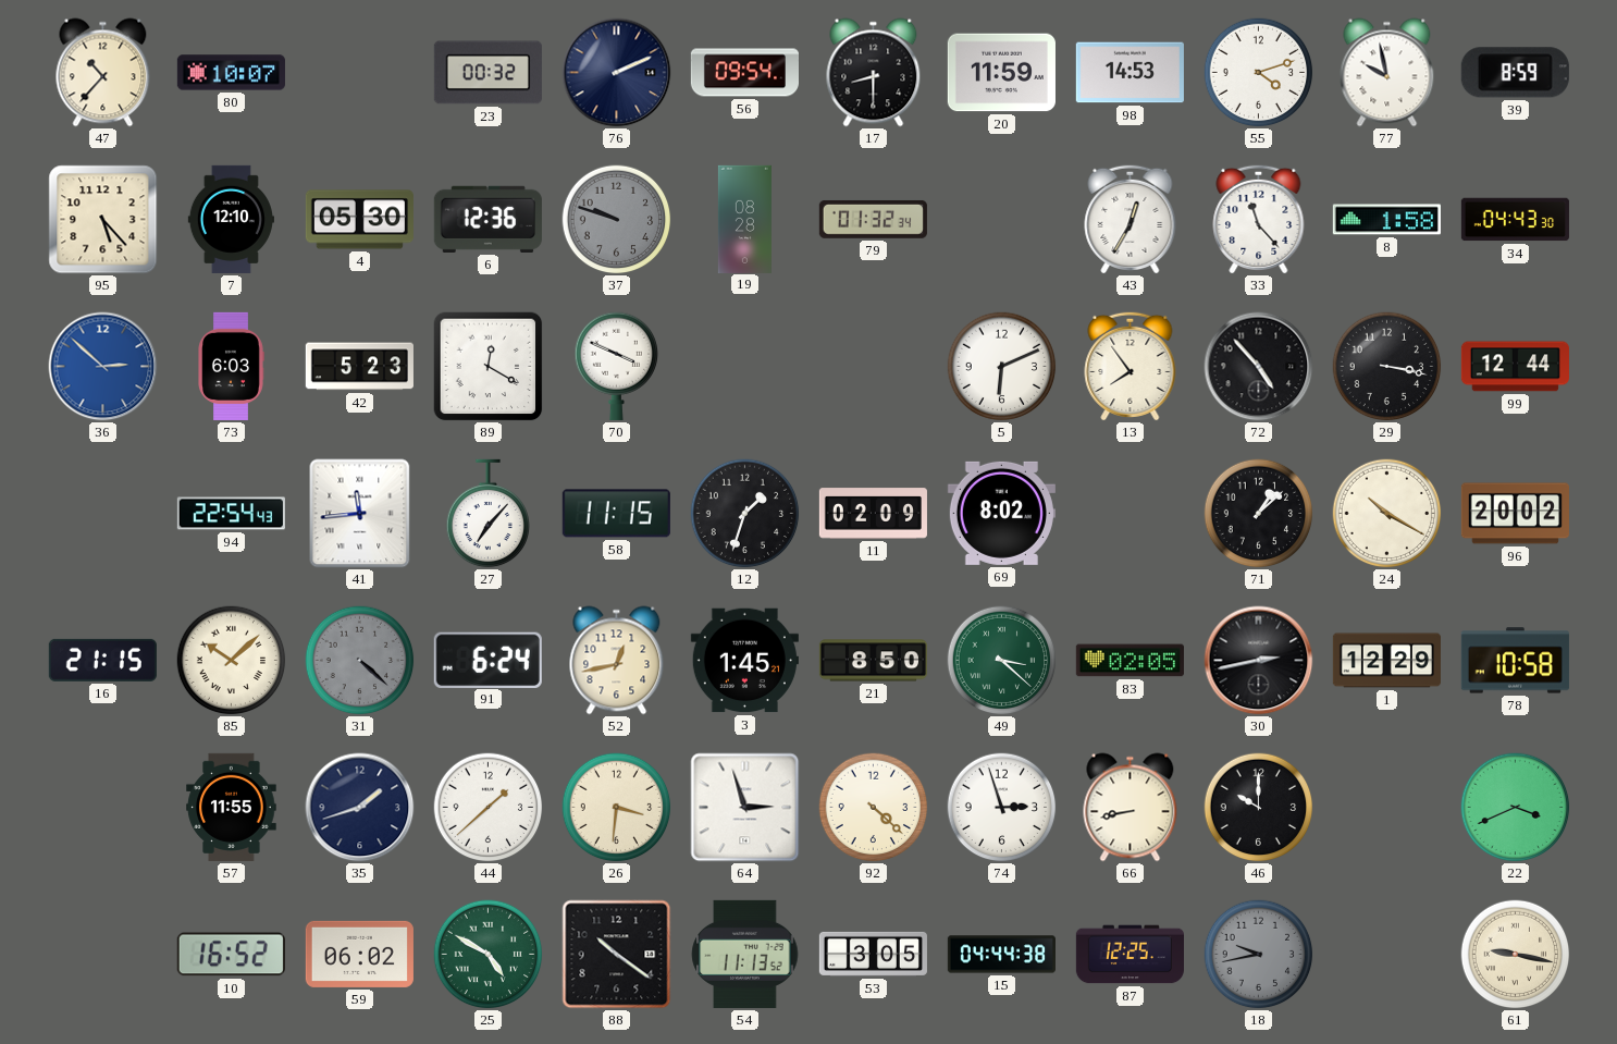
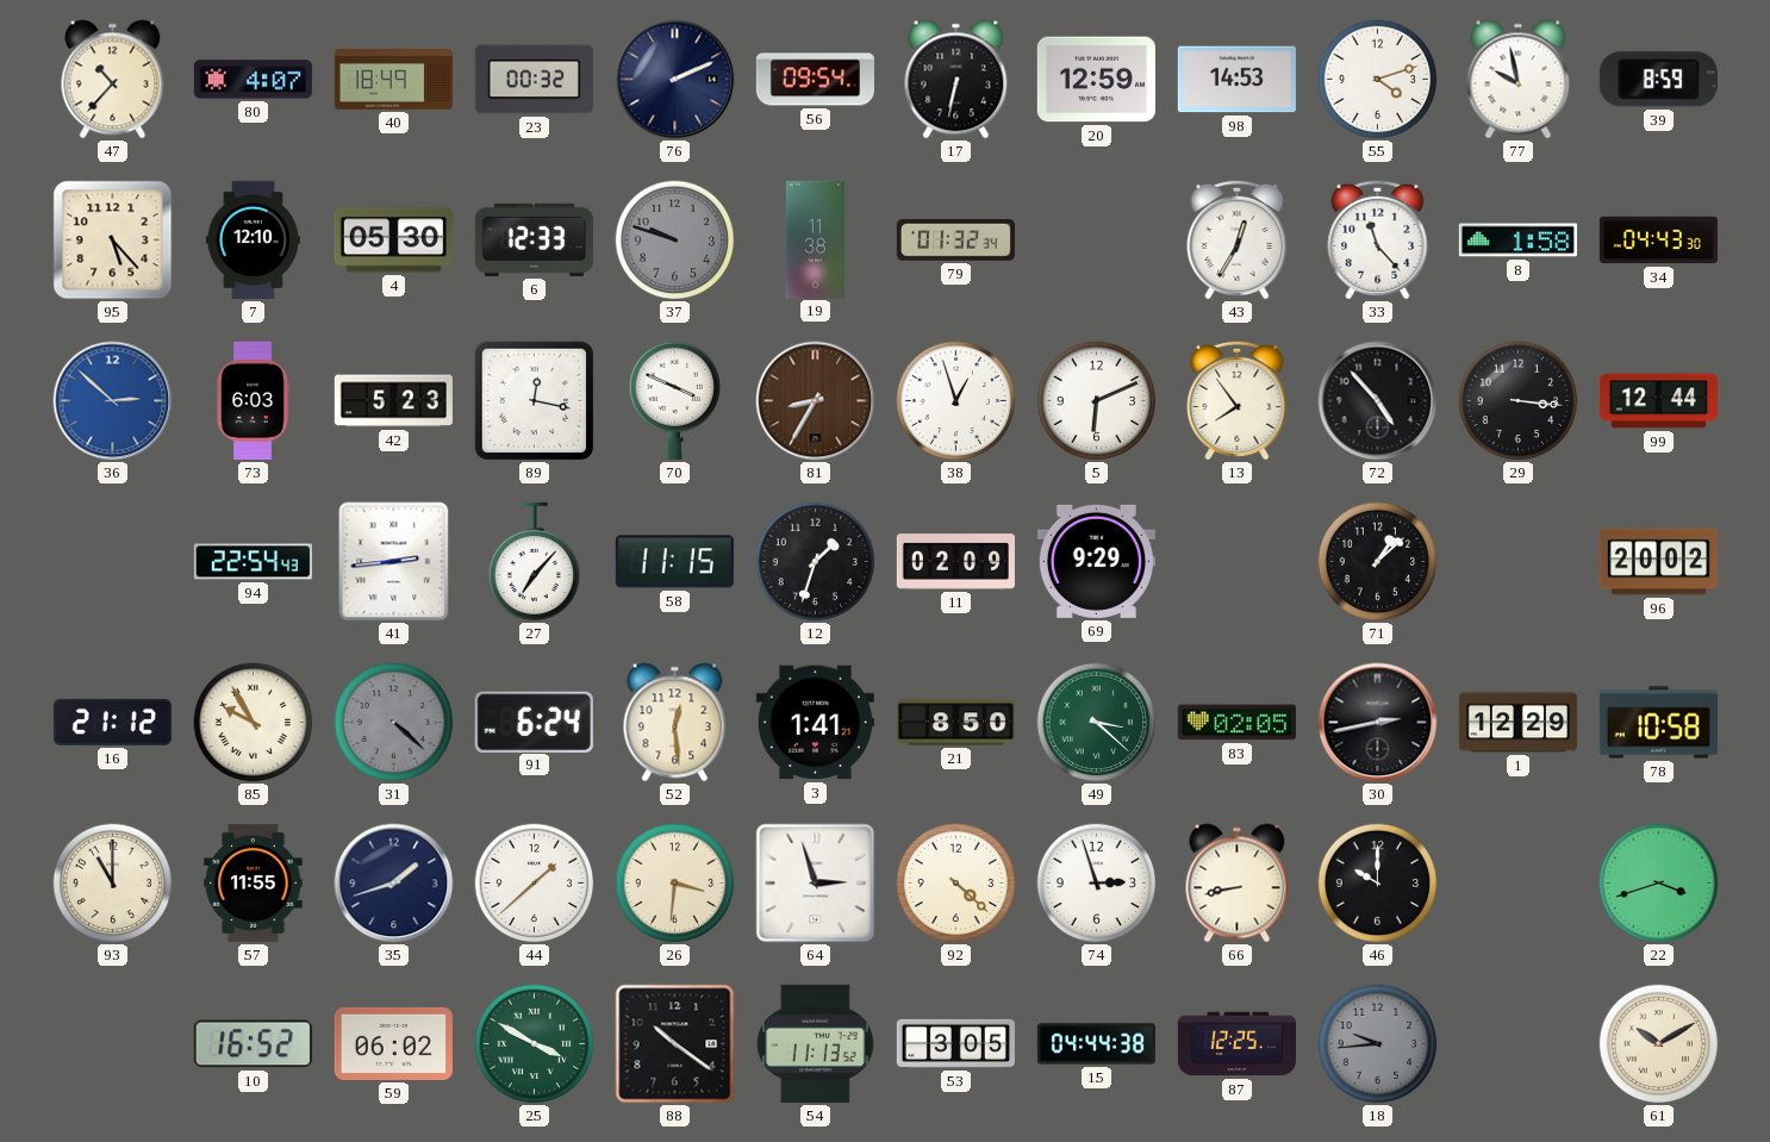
80: 10:07 -> 4:07 (253, 80)
40: none -> 18:49 (393, 80)
17: 8:30 -> 6:32 (956, 80)
20: 11:59 -> 12:59 (1096, 80)
6: 12:36 -> 12:33 (534, 239)
19: 08:28 -> 11:38 (815, 239)
89: 12:20 -> 12:17 (535, 401)
81: none -> 8:35 (816, 401)
38: none -> 12:57 (956, 401)
29: 3:17 -> 3:16 (1519, 401)
41: 11:44 -> 2:44 (394, 562)
69: 8:02 -> 9:29 (1096, 561)
24: 10:20 -> none (1387, 514)
16: 21:15 -> 21:12 (112, 722)
85: 10:08 -> 9:55 (254, 723)
52: 12:43 -> 12:29 (675, 723)
3: 1:45 -> 1:41 (815, 723)
93: none -> 11:00 (113, 884)
22: 3:41 -> 3:42 (1659, 884)
25: 4:50 -> 3:50 (535, 1044)
18: 9:43 -> 9:44 (1378, 1044)
61: 9:17 -> 10:10 (1659, 1044)
